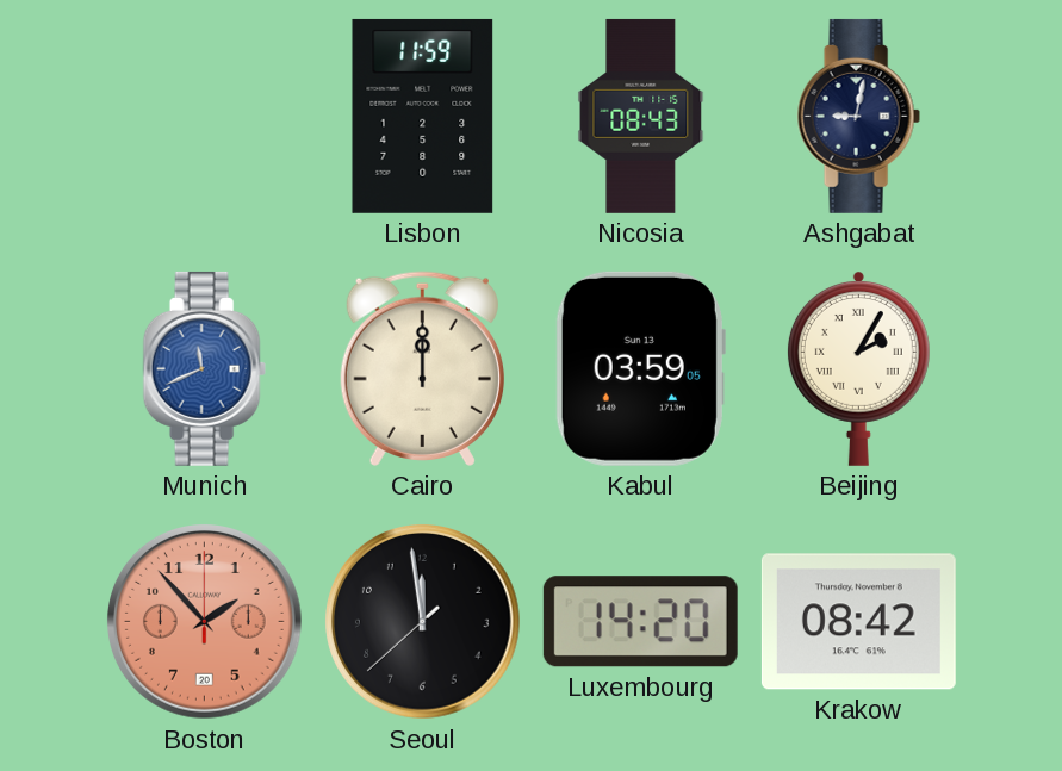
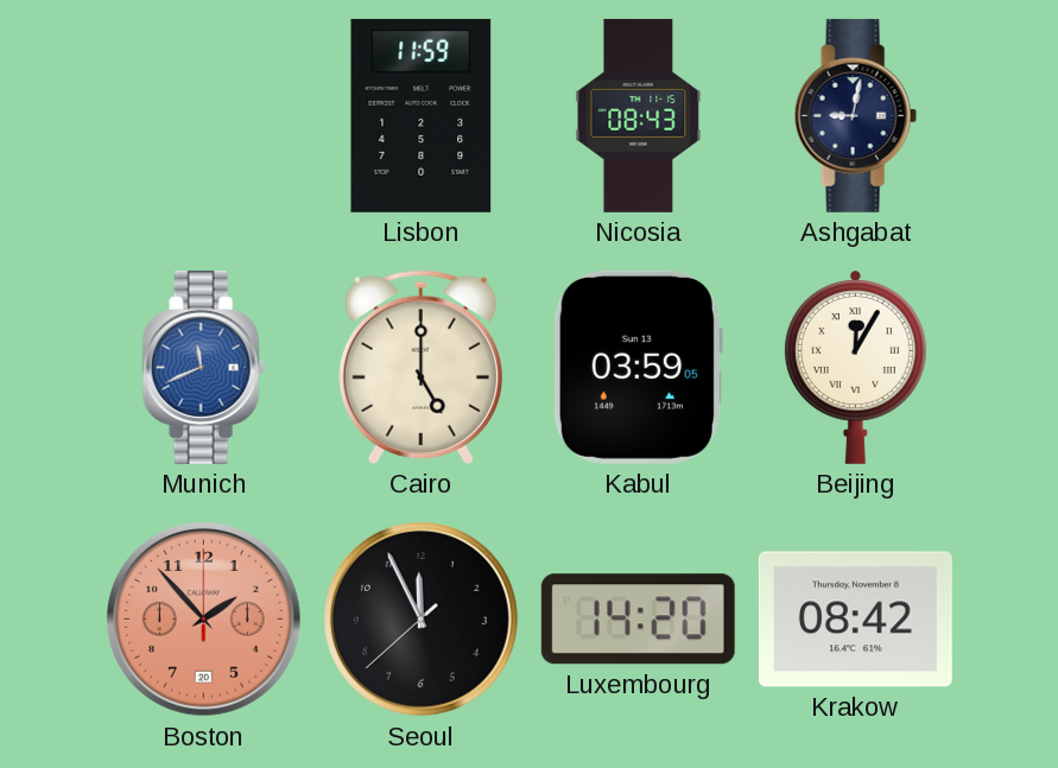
Cairo: 12:00 -> 5:00 (420, 367)
Beijing: 2:05 -> 12:05 (855, 368)
Seoul: 11:58 -> 11:55 (422, 620)
